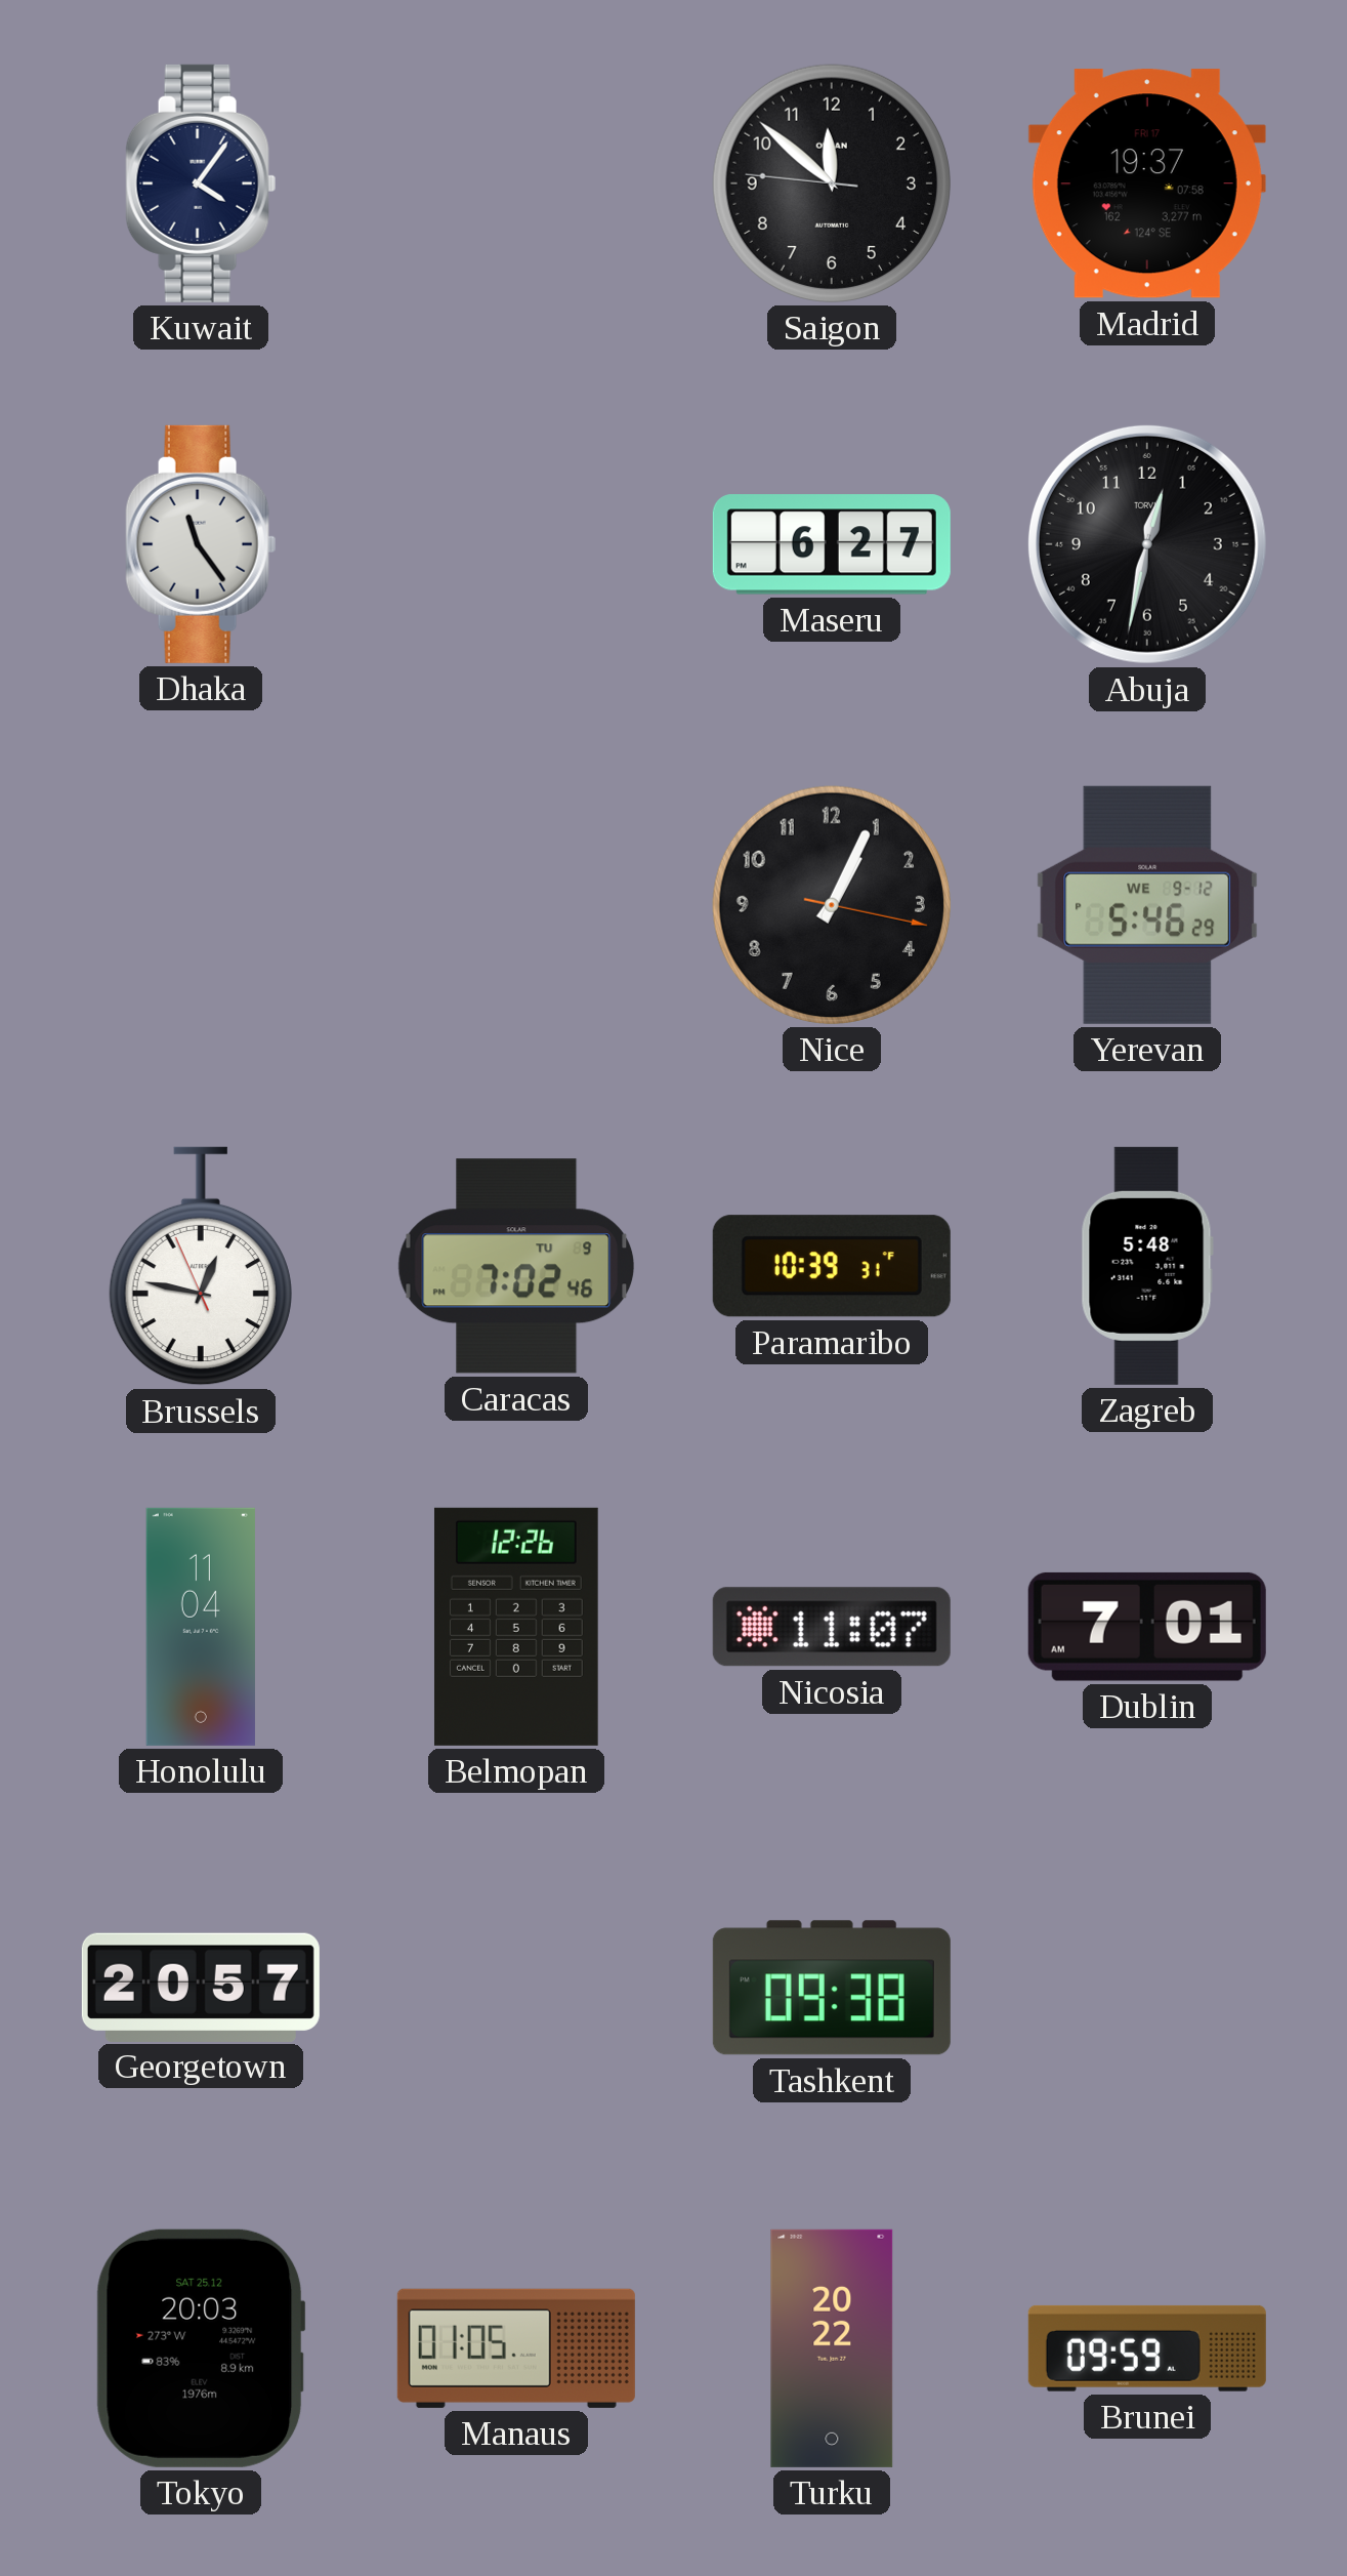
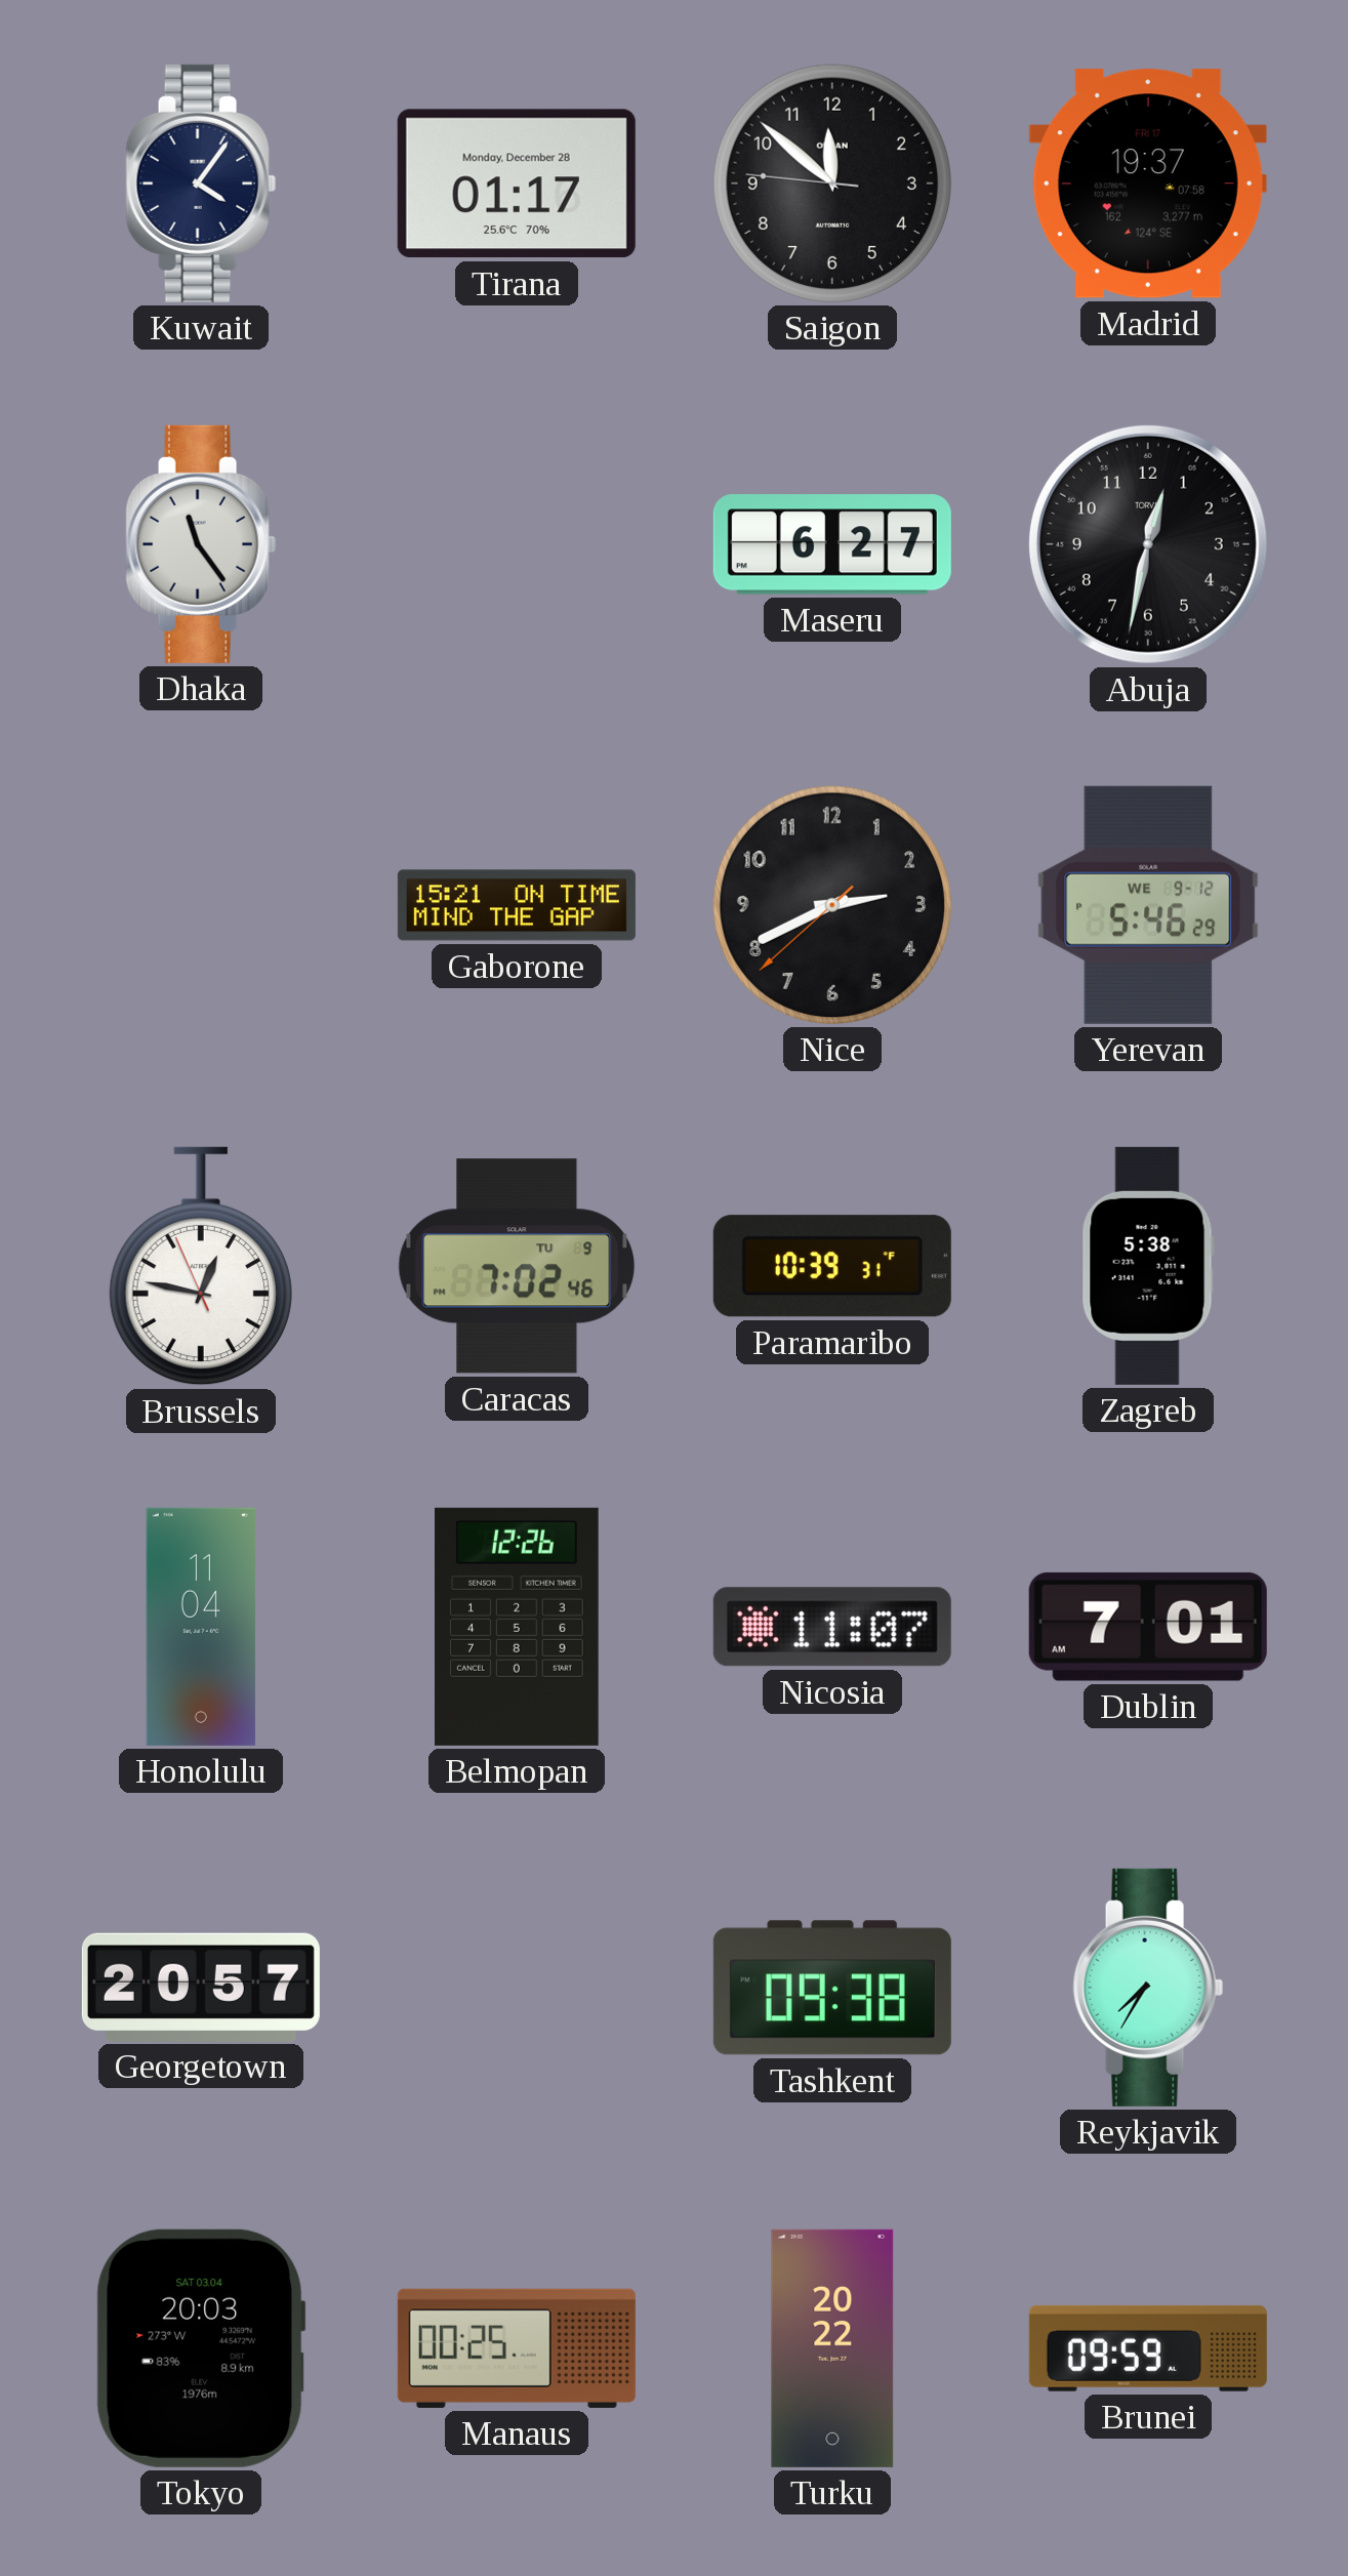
Tirana: none -> 01:17 (517, 183)
Gaborone: none -> 15:21 (517, 905)
Nice: 1:04 -> 2:40 (832, 905)
Zagreb: 5:48 -> 5:38 (1148, 1266)
Reykjavik: none -> 7:35 (1148, 1988)
Tokyo date: SAT 25.12 -> SAT 03.04 (201, 2348)
Manaus: 01:05 -> 00:25 (517, 2348)
